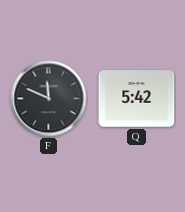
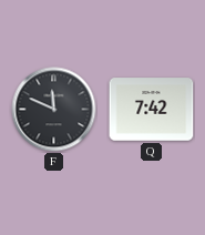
Q: 5:42 -> 7:42 (152, 110)
